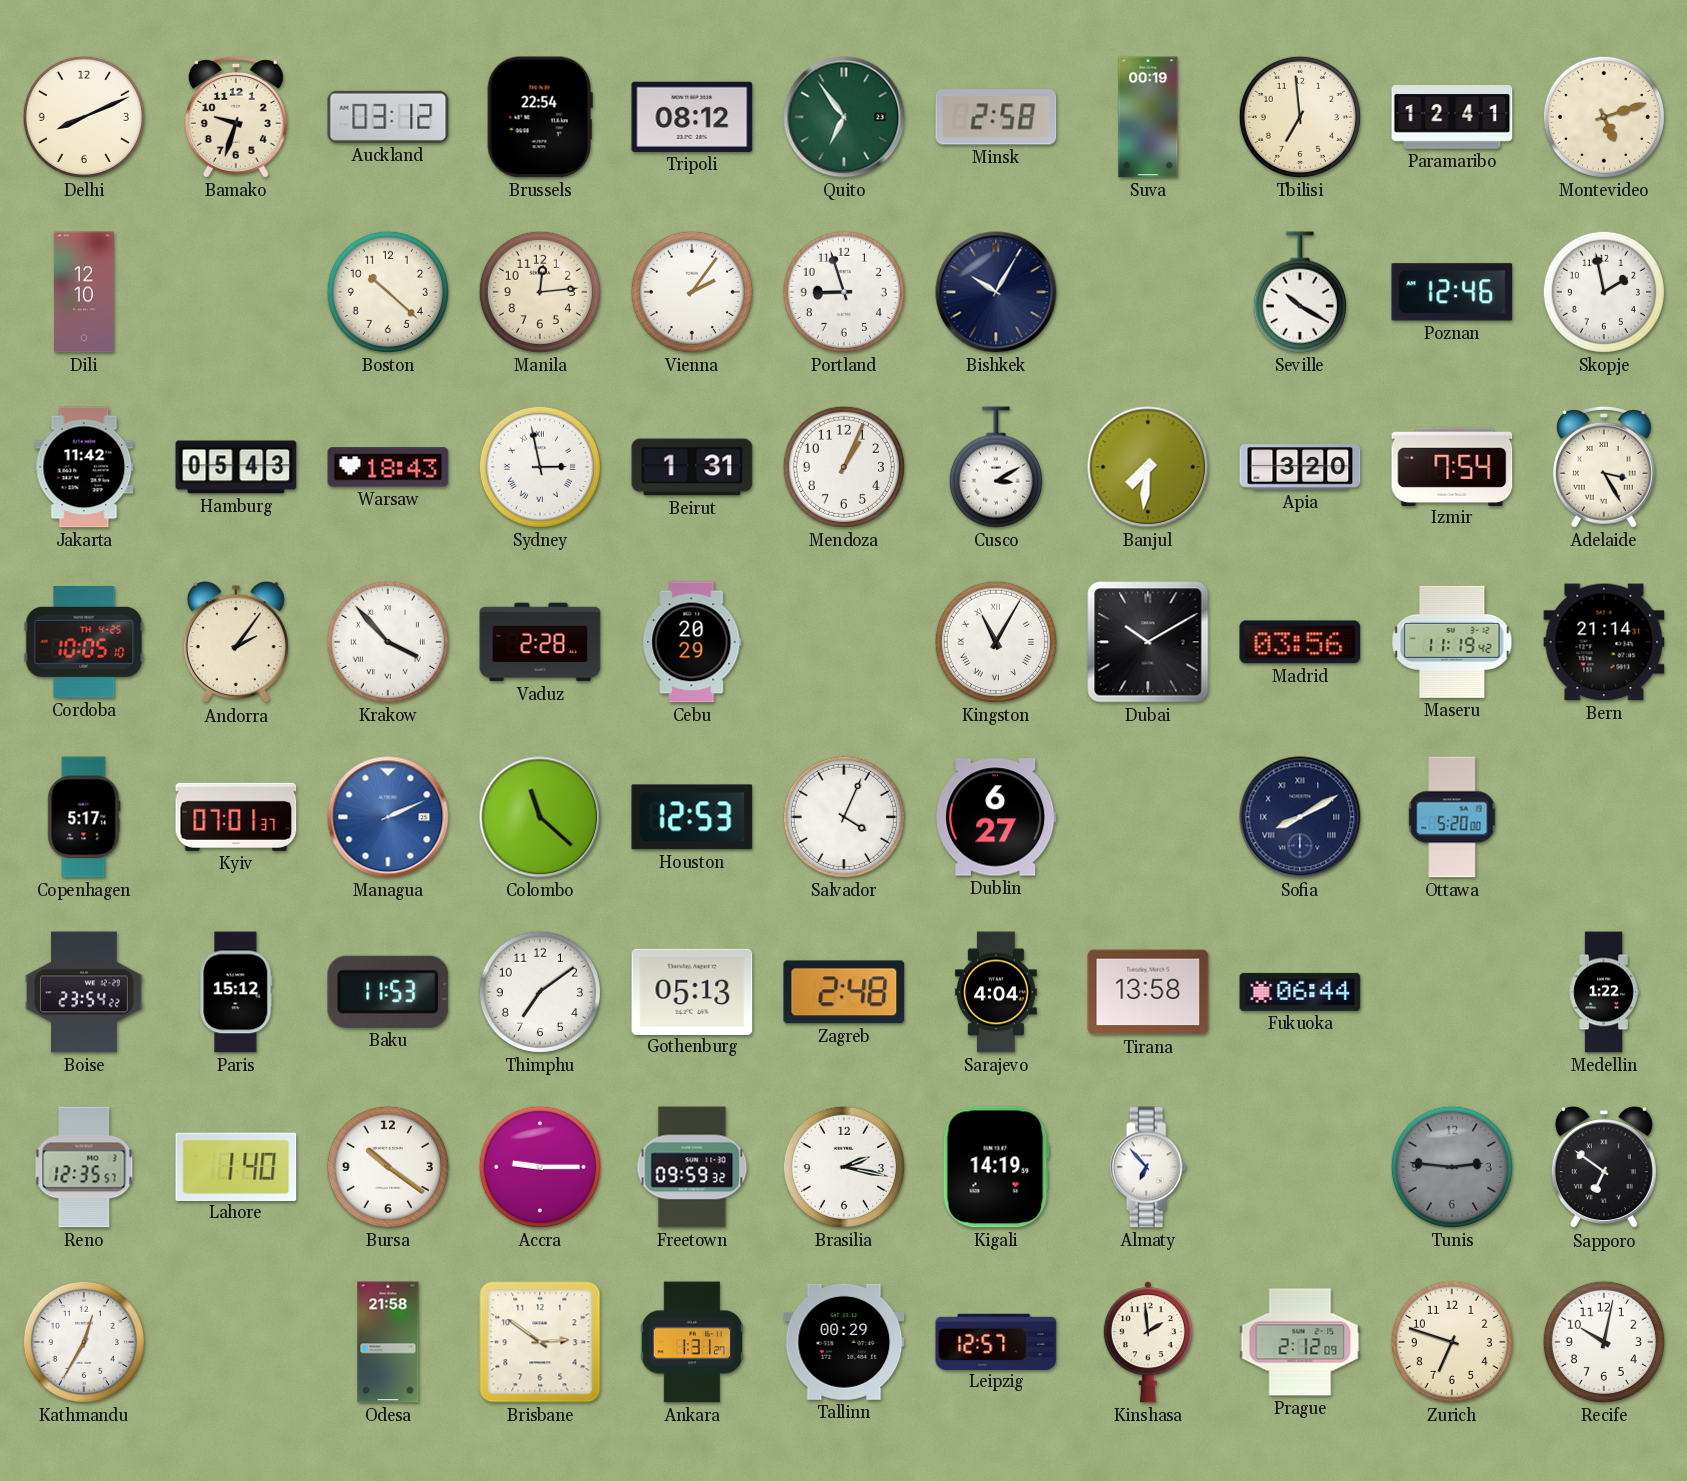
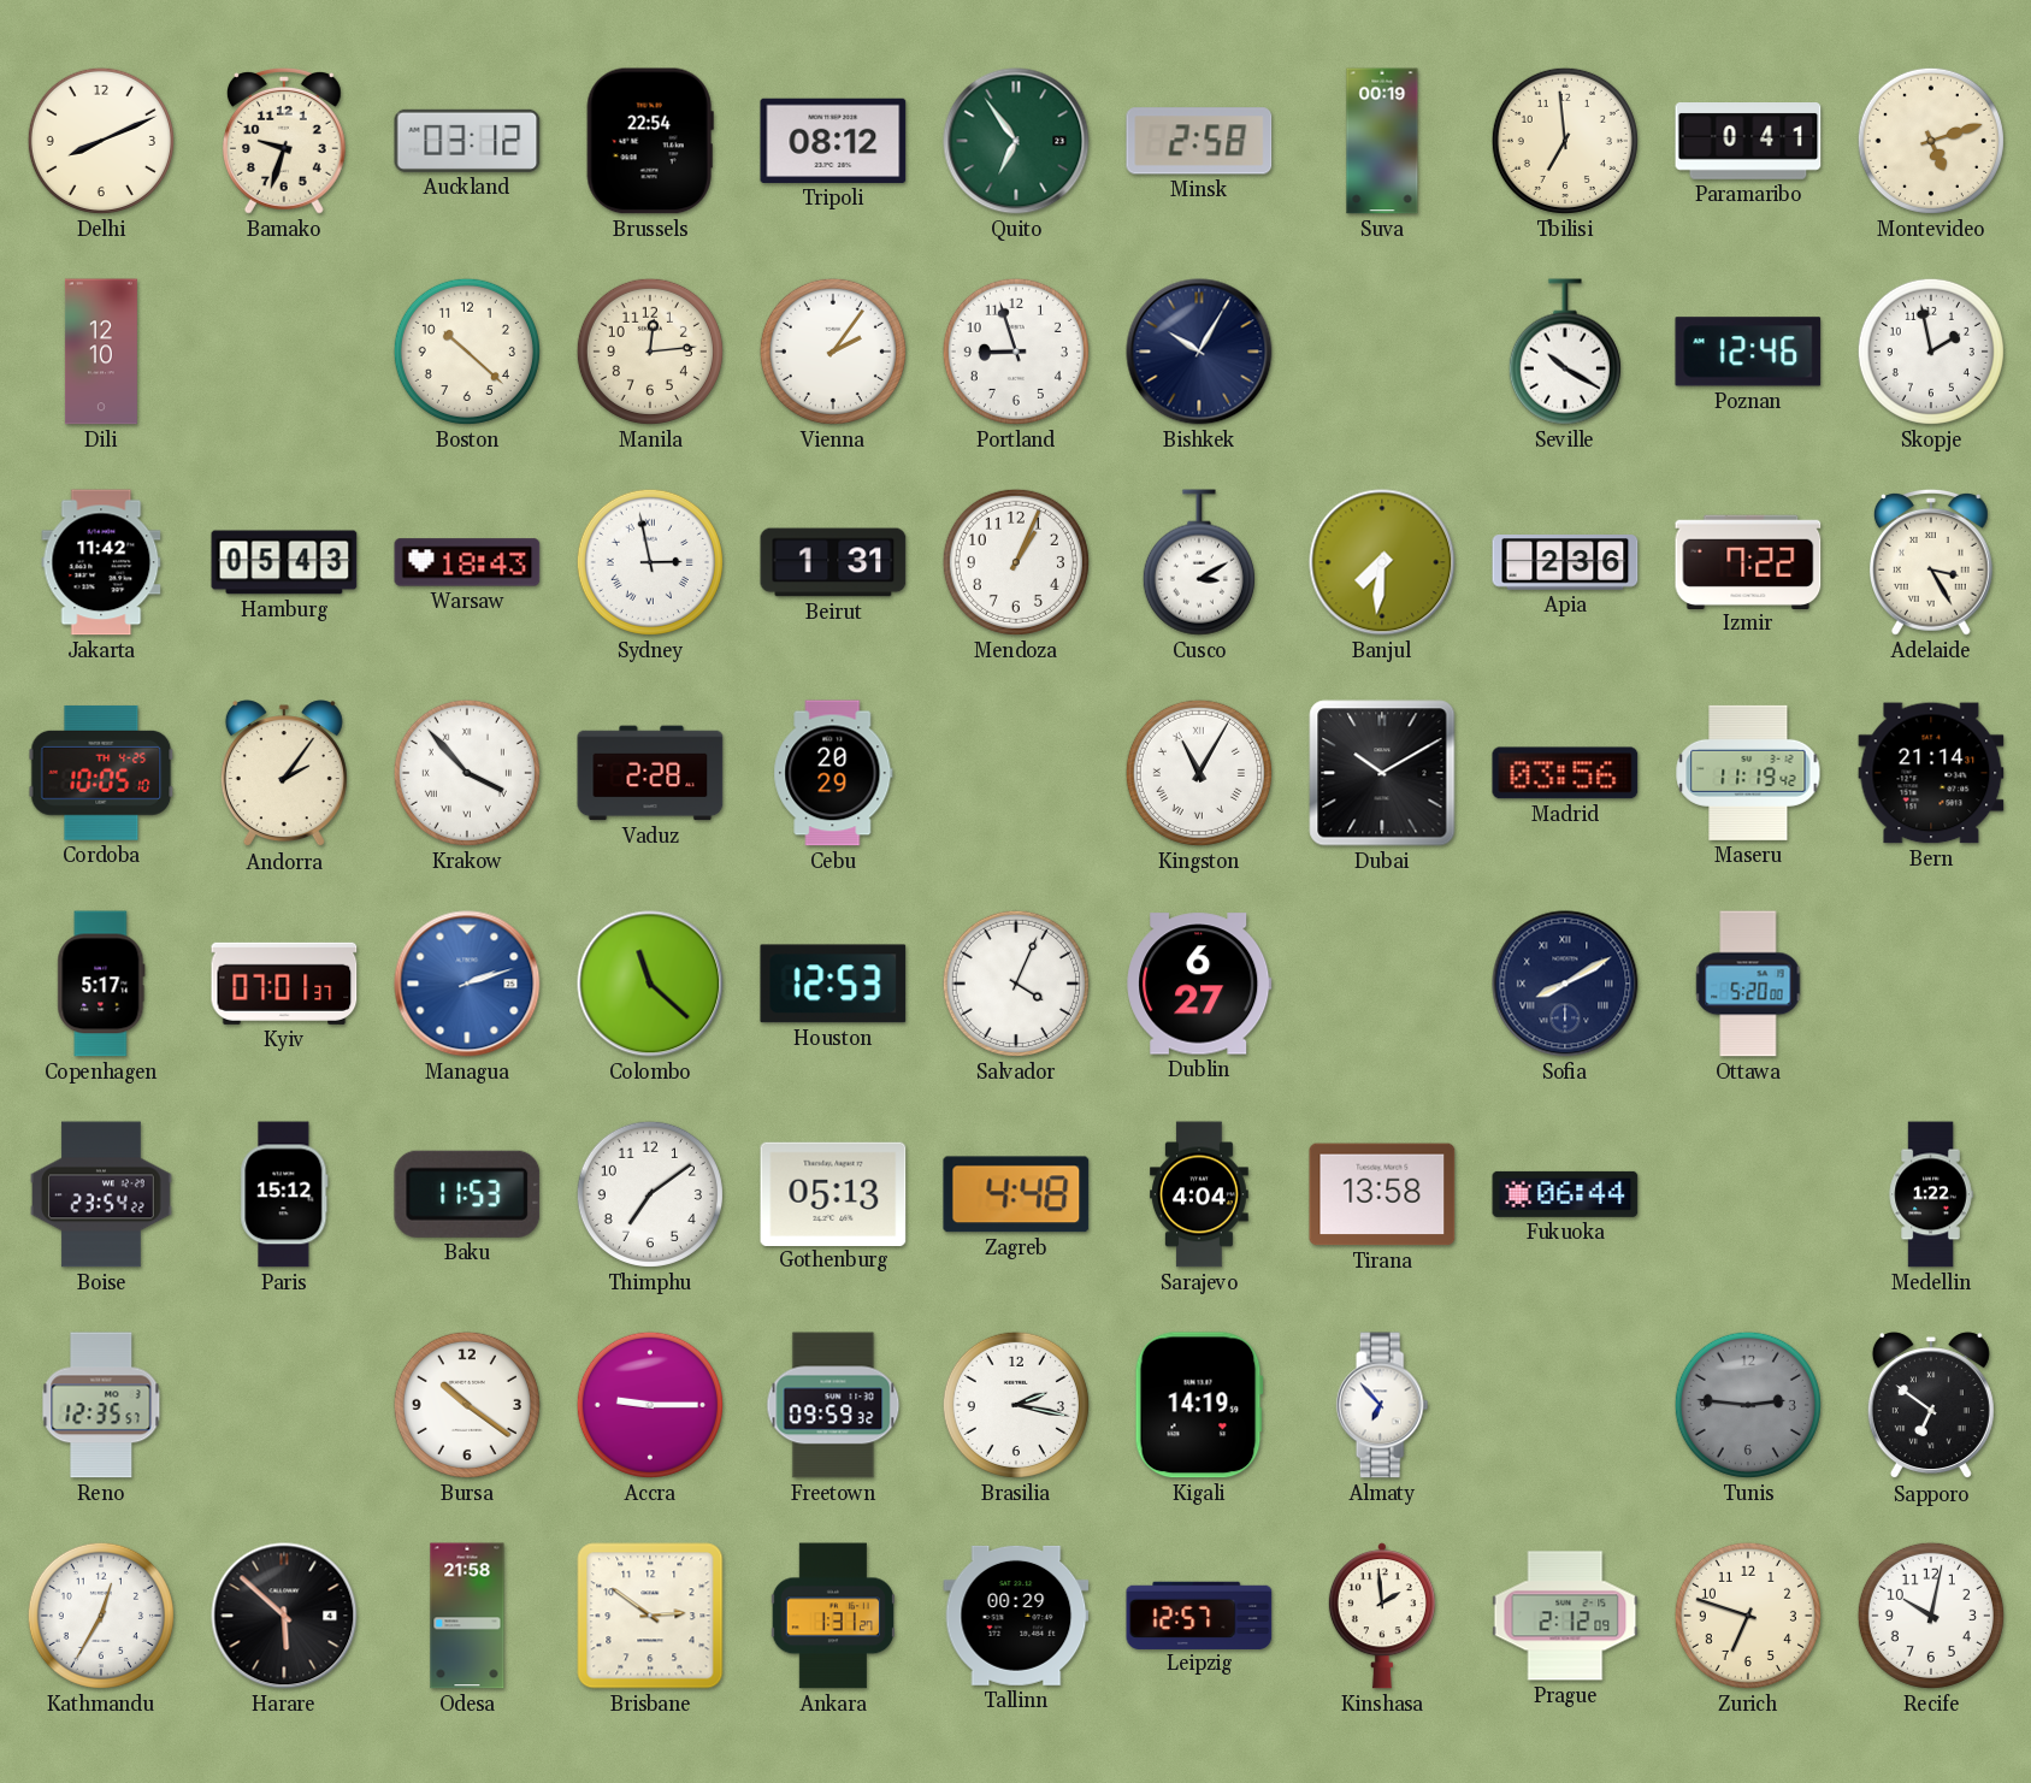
Paramaribo: 12:41 -> 0:41 (1748, 142)
Apia: 3:20 -> 2:36 (1565, 562)
Izmir: 7:54 -> 7:22 (1748, 561)
Managua: 2:11 -> 2:12 (467, 984)
Zagreb: 2:48 -> 4:48 (1016, 1194)
Lahore: 1:40 -> none (236, 1166)
Harare: none -> 5:52 (284, 1616)
